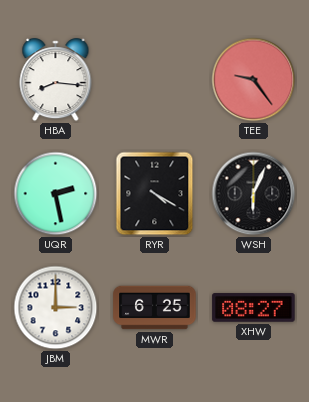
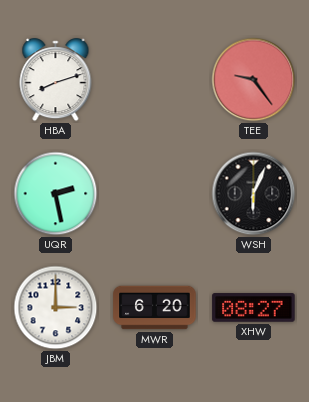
HBA: 8:16 -> 8:12 (56, 80)
RYR: 4:20 -> none (155, 194)
MWR: 6:25 -> 6:20 (155, 308)
